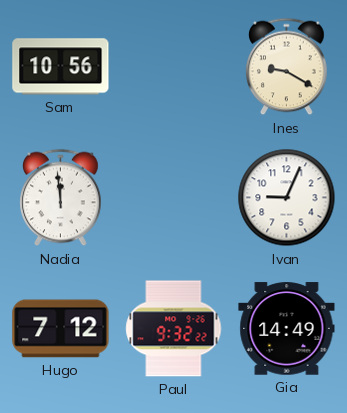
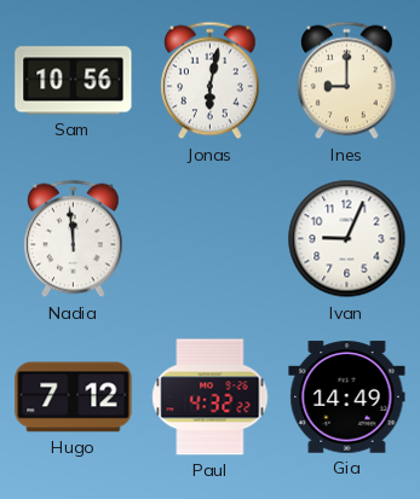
Jonas: none -> 6:02 (211, 81)
Ines: 9:20 -> 9:00 (347, 81)
Paul: 9:32 -> 4:32 (211, 398)
